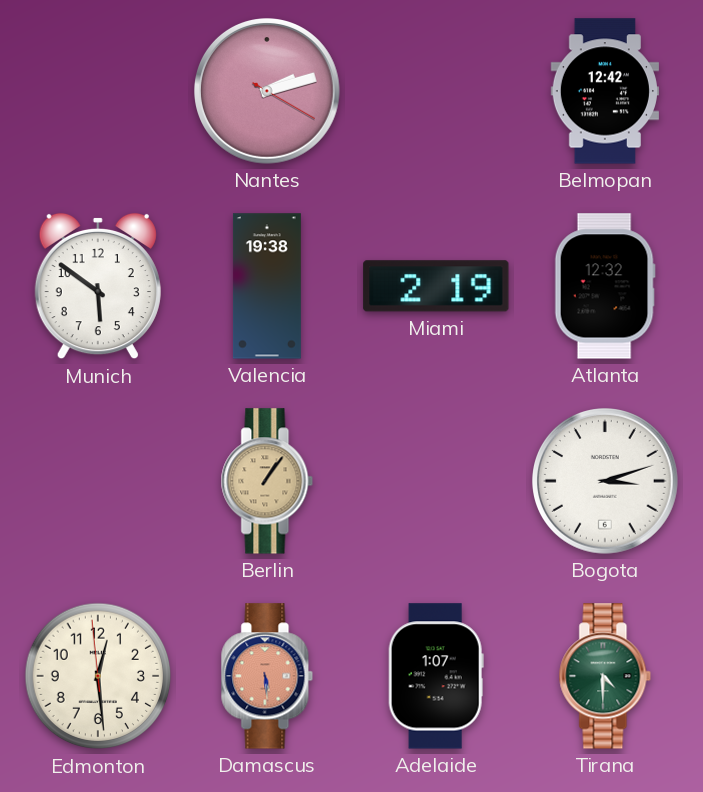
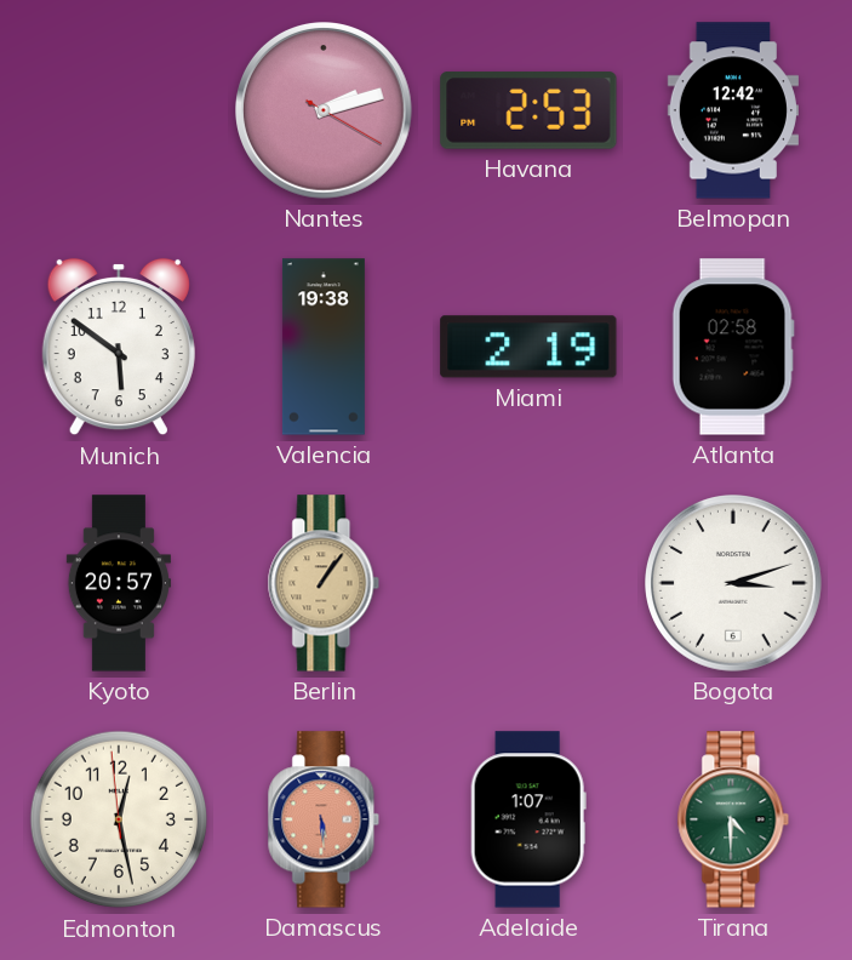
Havana: none -> 2:53 (528, 110)
Atlanta: 12:32 -> 02:58 (733, 347)
Kyoto: none -> 20:57 (119, 583)
Edmonton: 12:28 -> 12:27 (119, 819)
